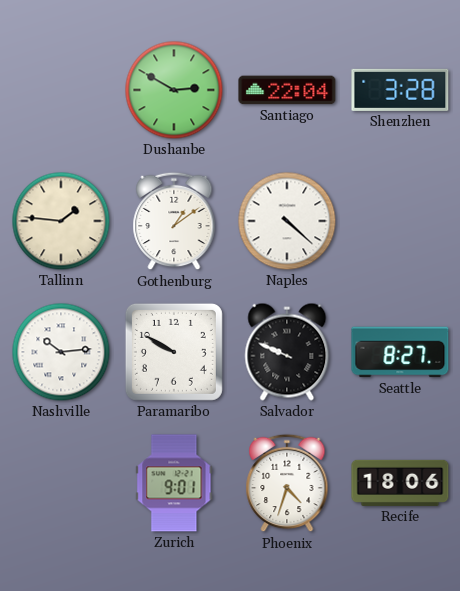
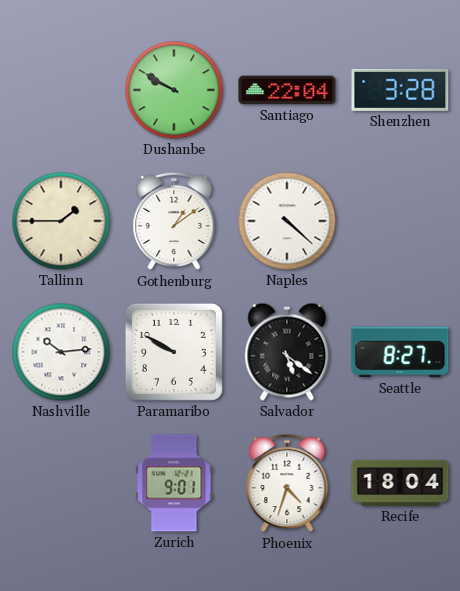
Dushanbe: 2:50 -> 9:50 (174, 90)
Tallinn: 1:46 -> 1:45 (61, 221)
Salvador: 9:49 -> 5:21 (287, 352)
Recife: 18:06 -> 18:04 (400, 483)
